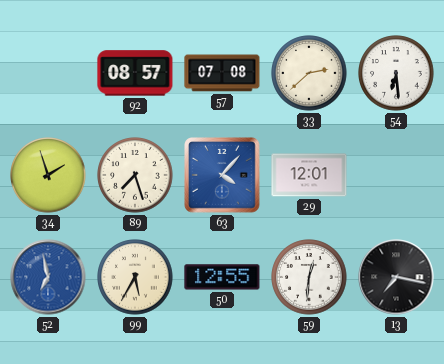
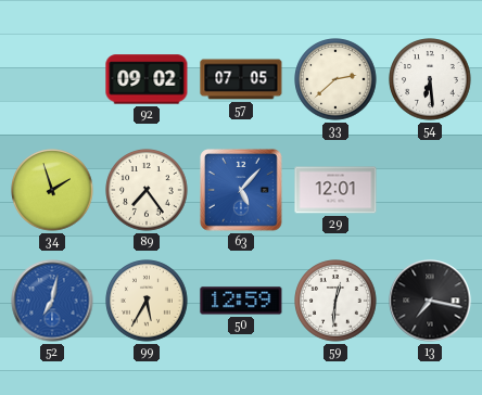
92: 08:57 -> 09:02 (147, 79)
57: 07:08 -> 07:05 (241, 79)
89: 7:27 -> 7:24 (147, 190)
63: 4:07 -> 5:07 (241, 190)
52: 6:58 -> 7:02 (52, 301)
50: 12:55 -> 12:59 (241, 301)
